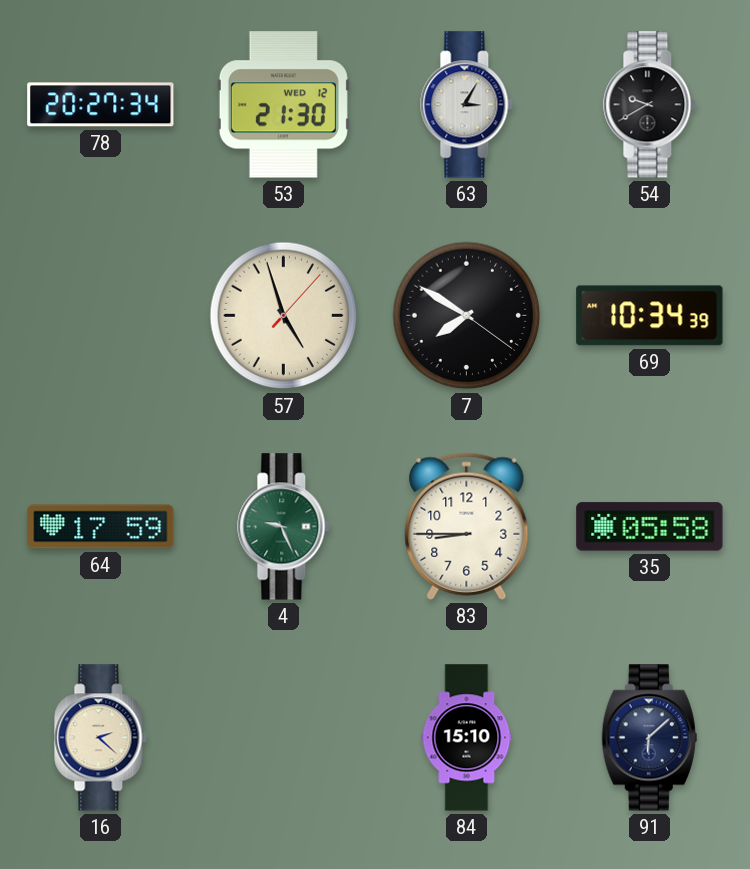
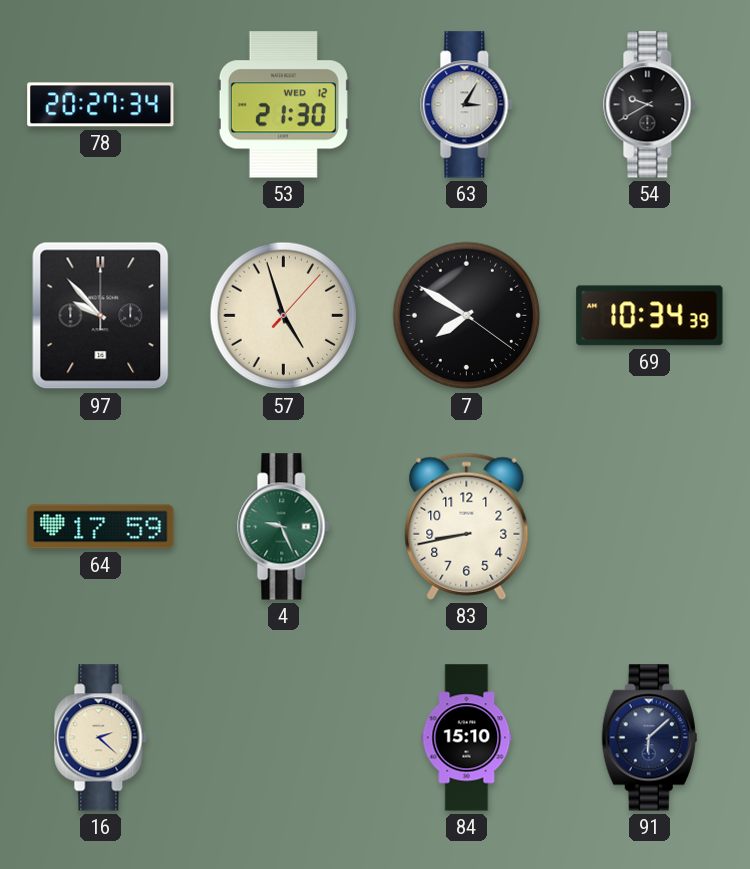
97: none -> 9:53 (101, 316)
83: 8:45 -> 8:43 (467, 526)
35: 05:58 -> none (650, 527)
